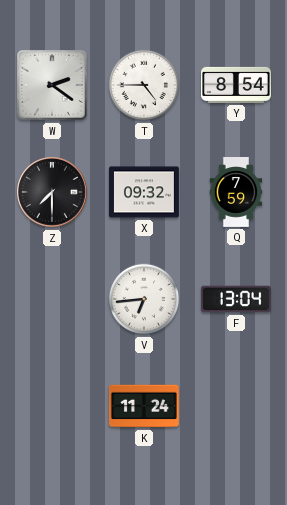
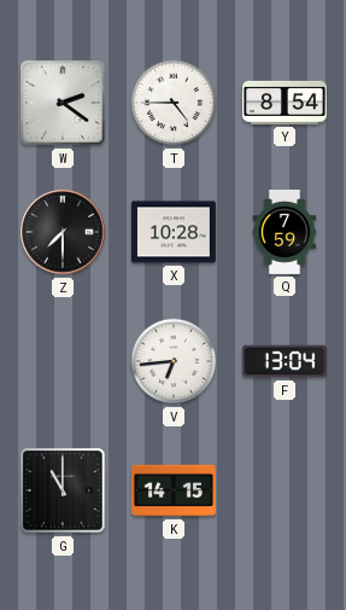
X: 09:32 -> 10:28 (174, 232)
G: none -> 11:00 (63, 490)
K: 11:24 -> 14:15 (174, 490)
